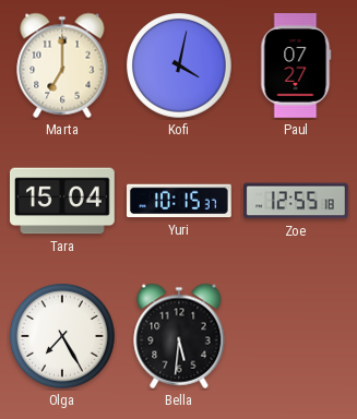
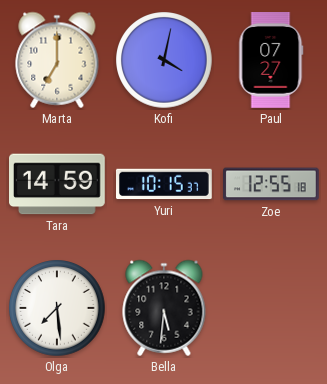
Tara: 15:04 -> 14:59 (58, 184)
Olga: 7:25 -> 7:29 (57, 308)
